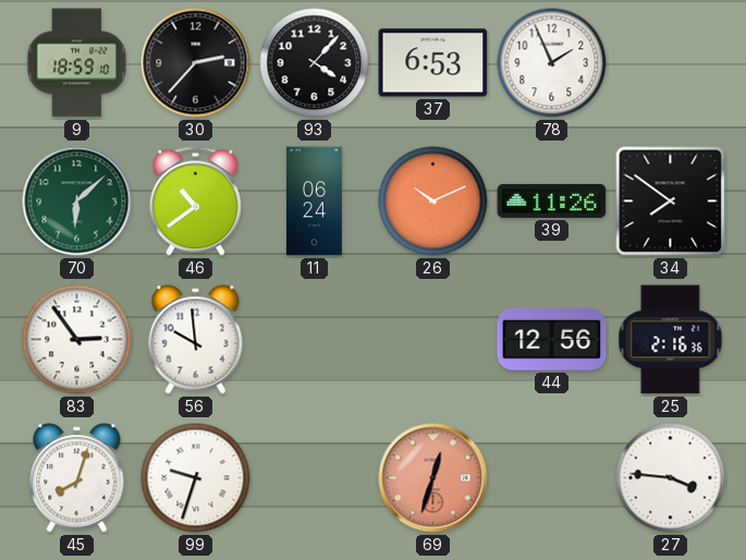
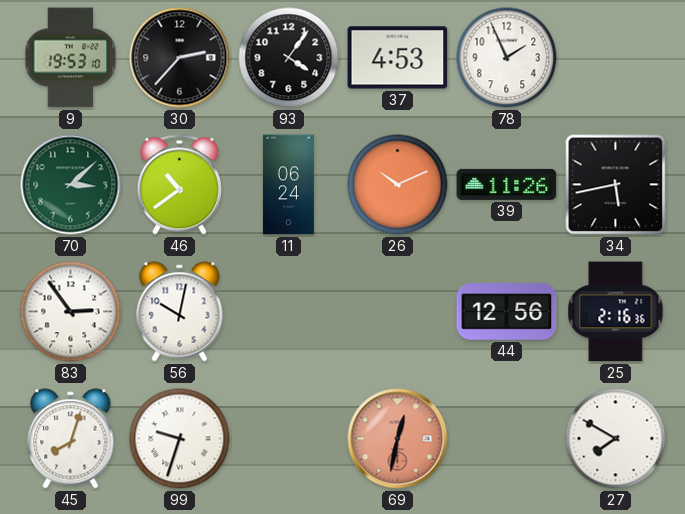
9: 18:59 -> 19:53 (71, 58)
93: 4:07 -> 4:06 (289, 58)
37: 6:53 -> 4:53 (398, 58)
70: 6:08 -> 3:08 (71, 185)
34: 7:51 -> 5:43 (616, 185)
56: 9:59 -> 10:02 (180, 312)
69: 12:33 -> 12:32 (398, 439)
27: 3:46 -> 7:50 (616, 439)
